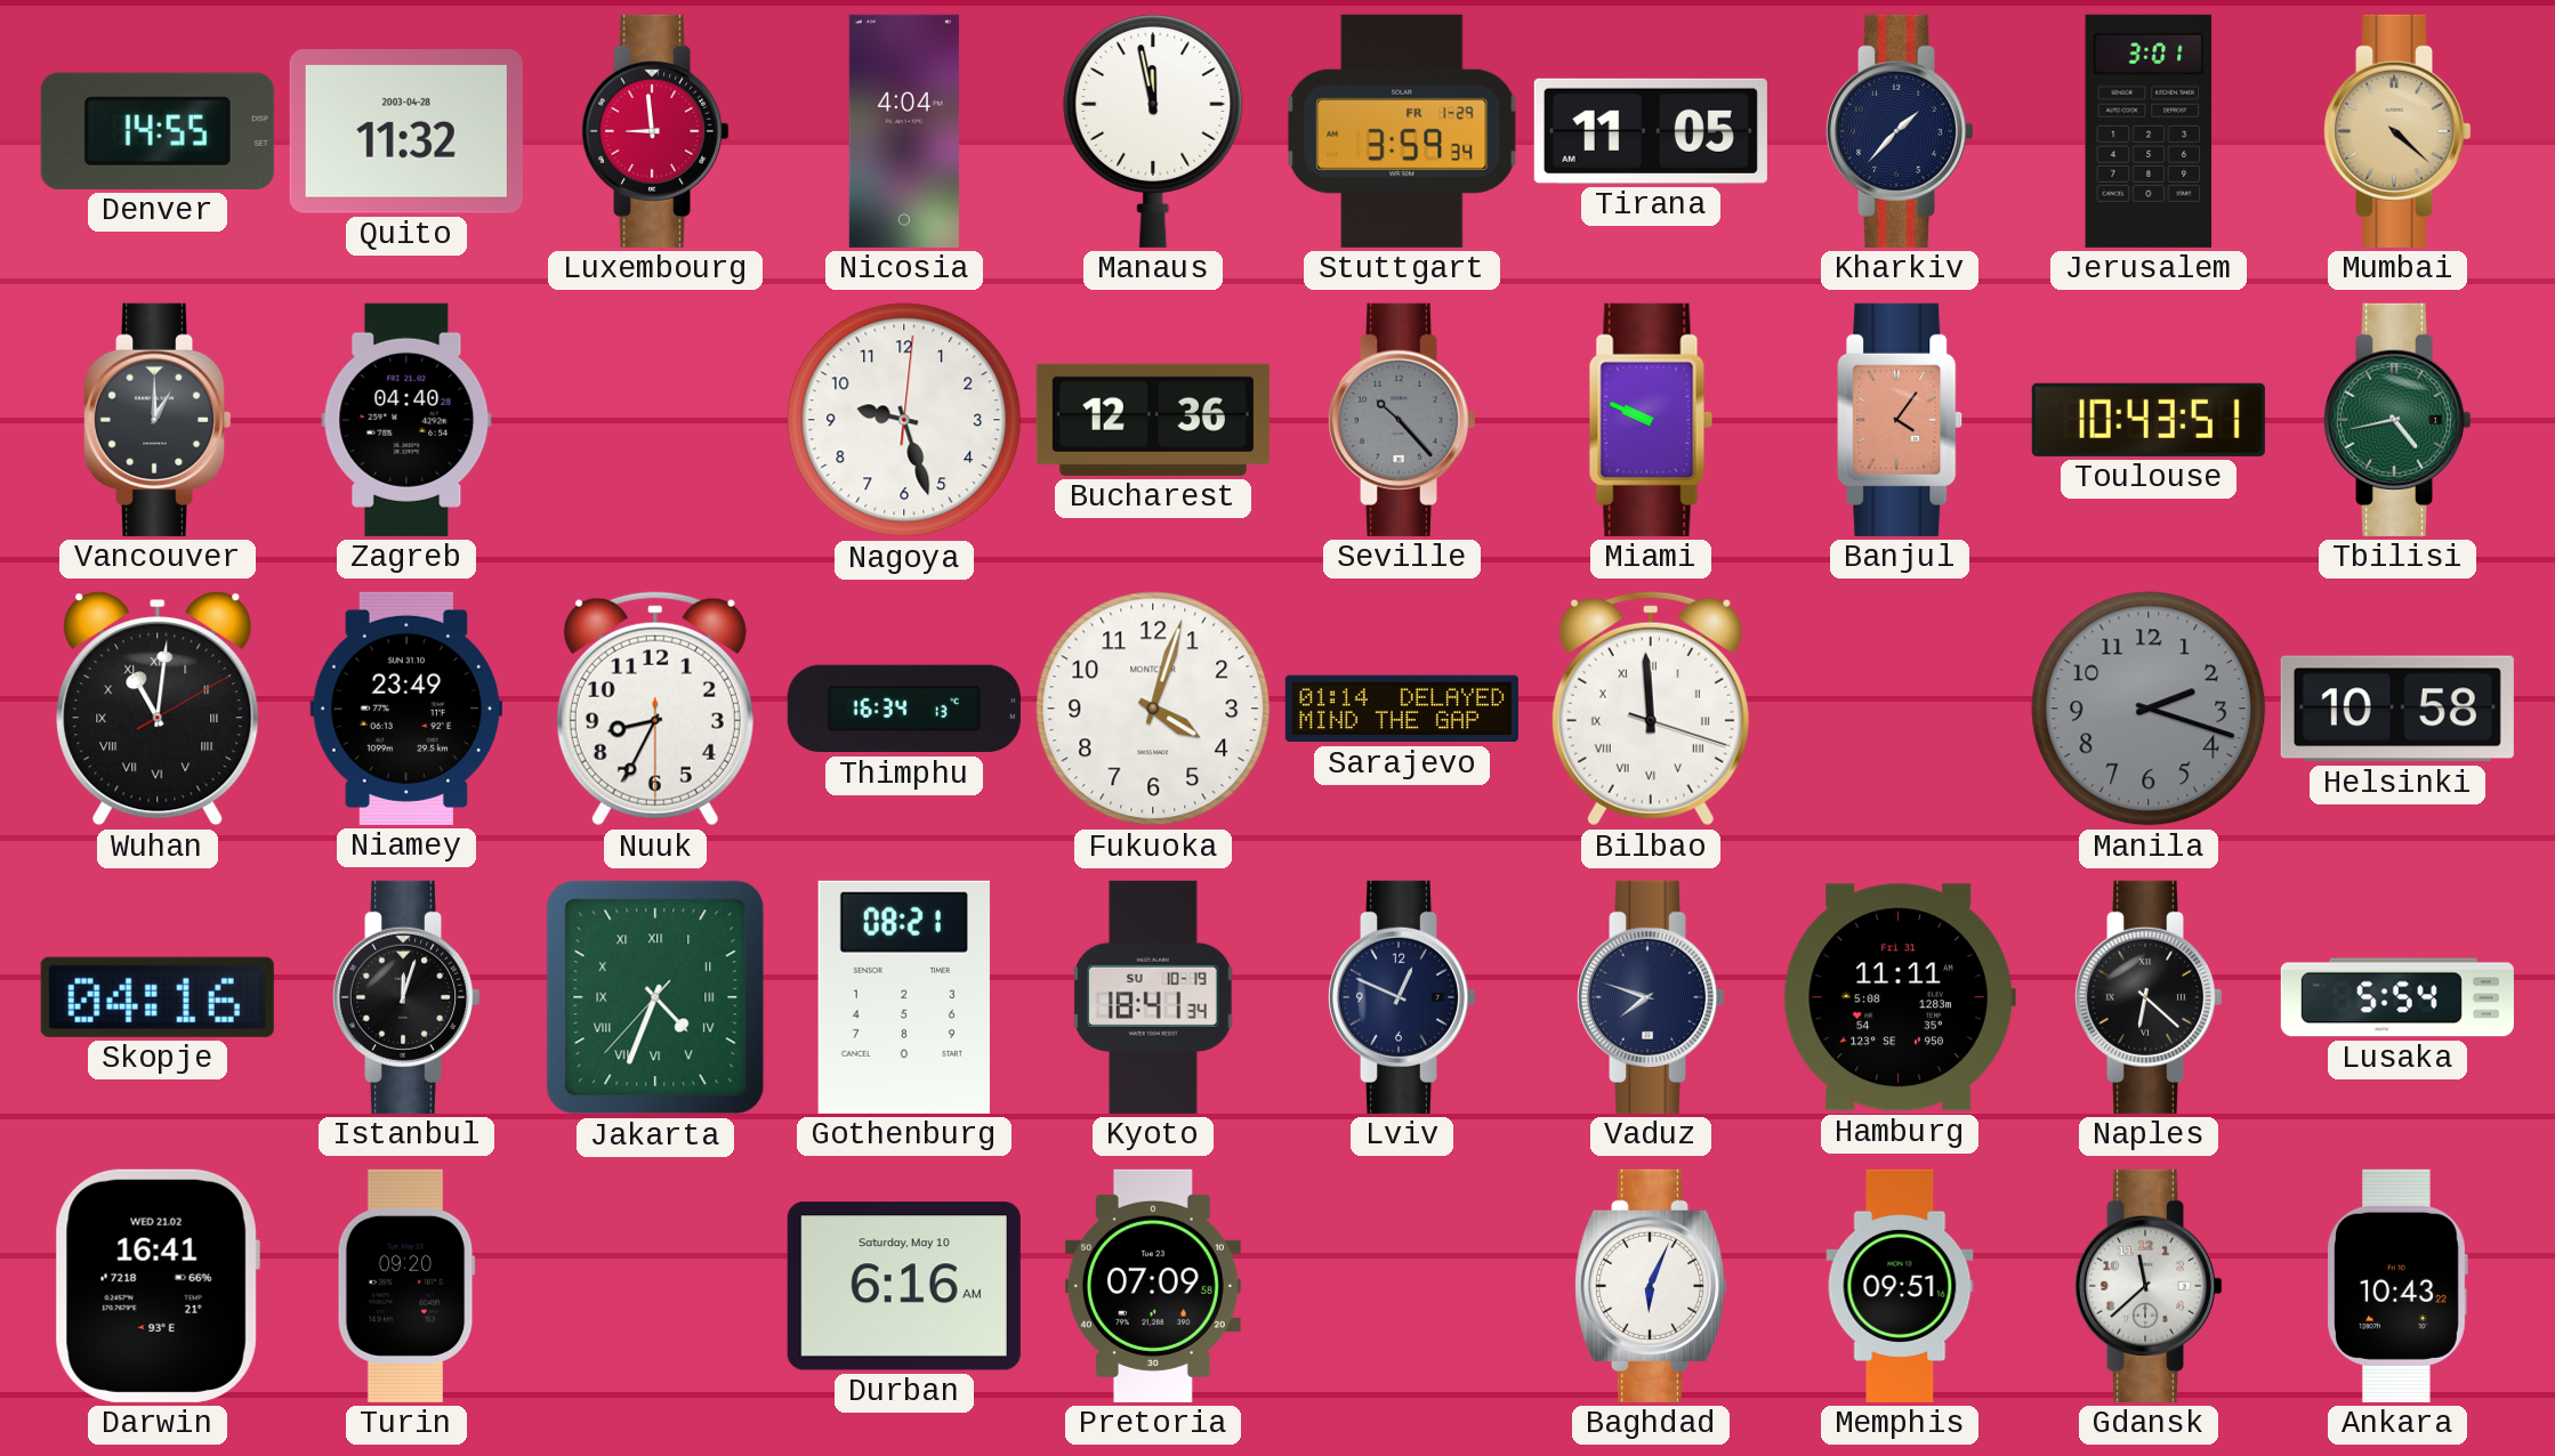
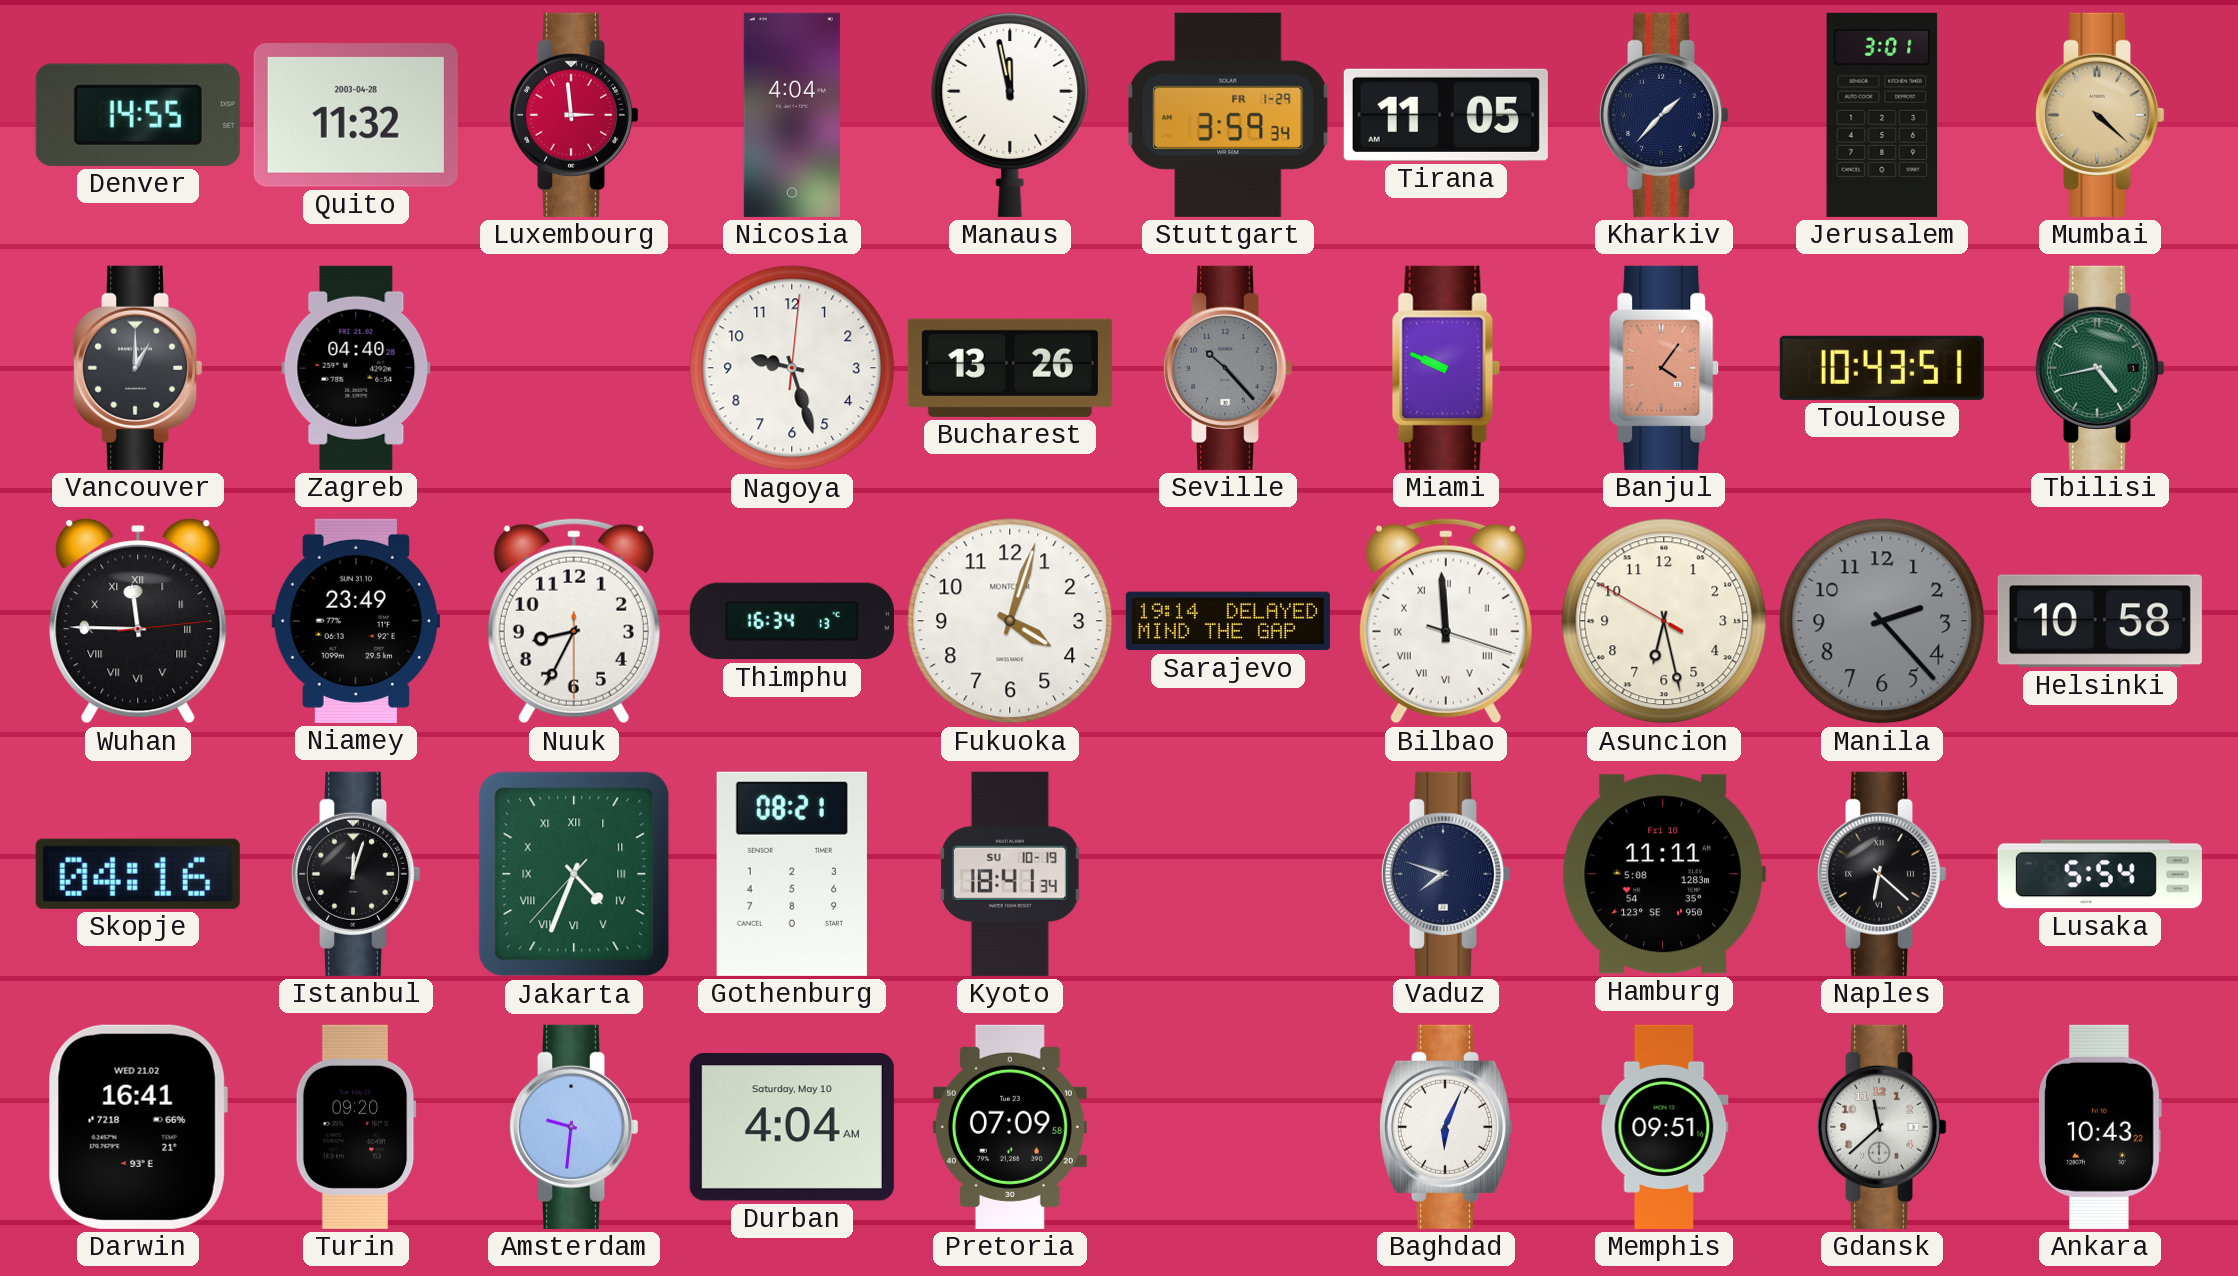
Luxembourg: 8:59 -> 2:59 (574, 115)
Bucharest: 12:36 -> 13:26 (1010, 368)
Wuhan: 11:01 -> 11:45 (138, 621)
Sarajevo: 01:14 -> 19:14 (1228, 621)
Asuncion: none -> 6:27 (1664, 621)
Manila: 2:18 -> 2:23 (1882, 621)
Lviv: 12:49 -> none (1402, 997)
Hamburg date: Fri 31 -> Fri 10 (1664, 874)
Amsterdam: none -> 9:31 (574, 1127)
Durban: 6:16 -> 4:04 (792, 1127)
